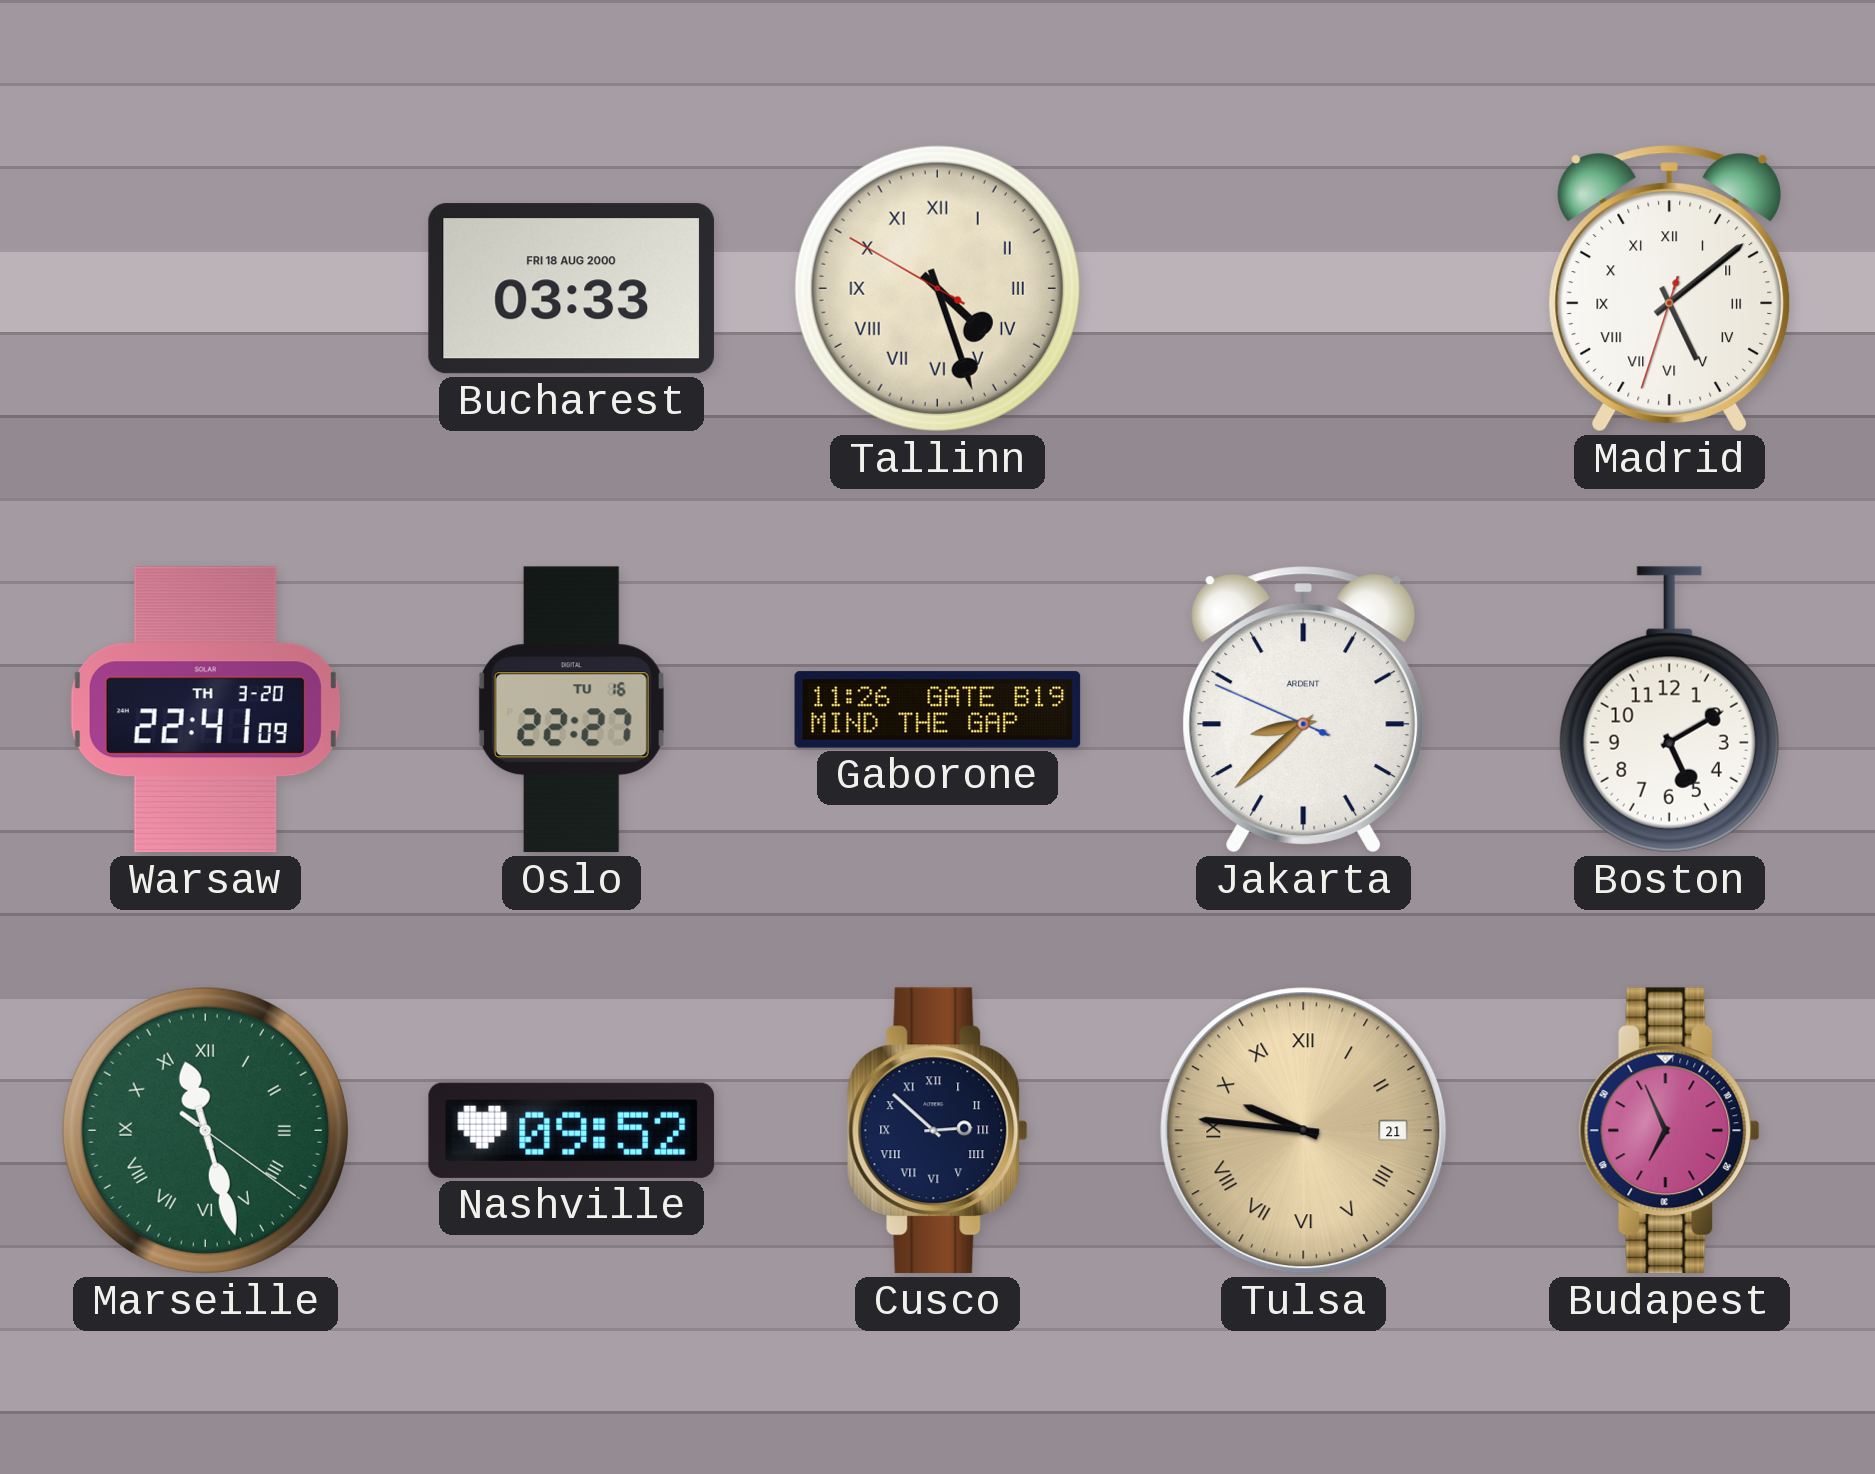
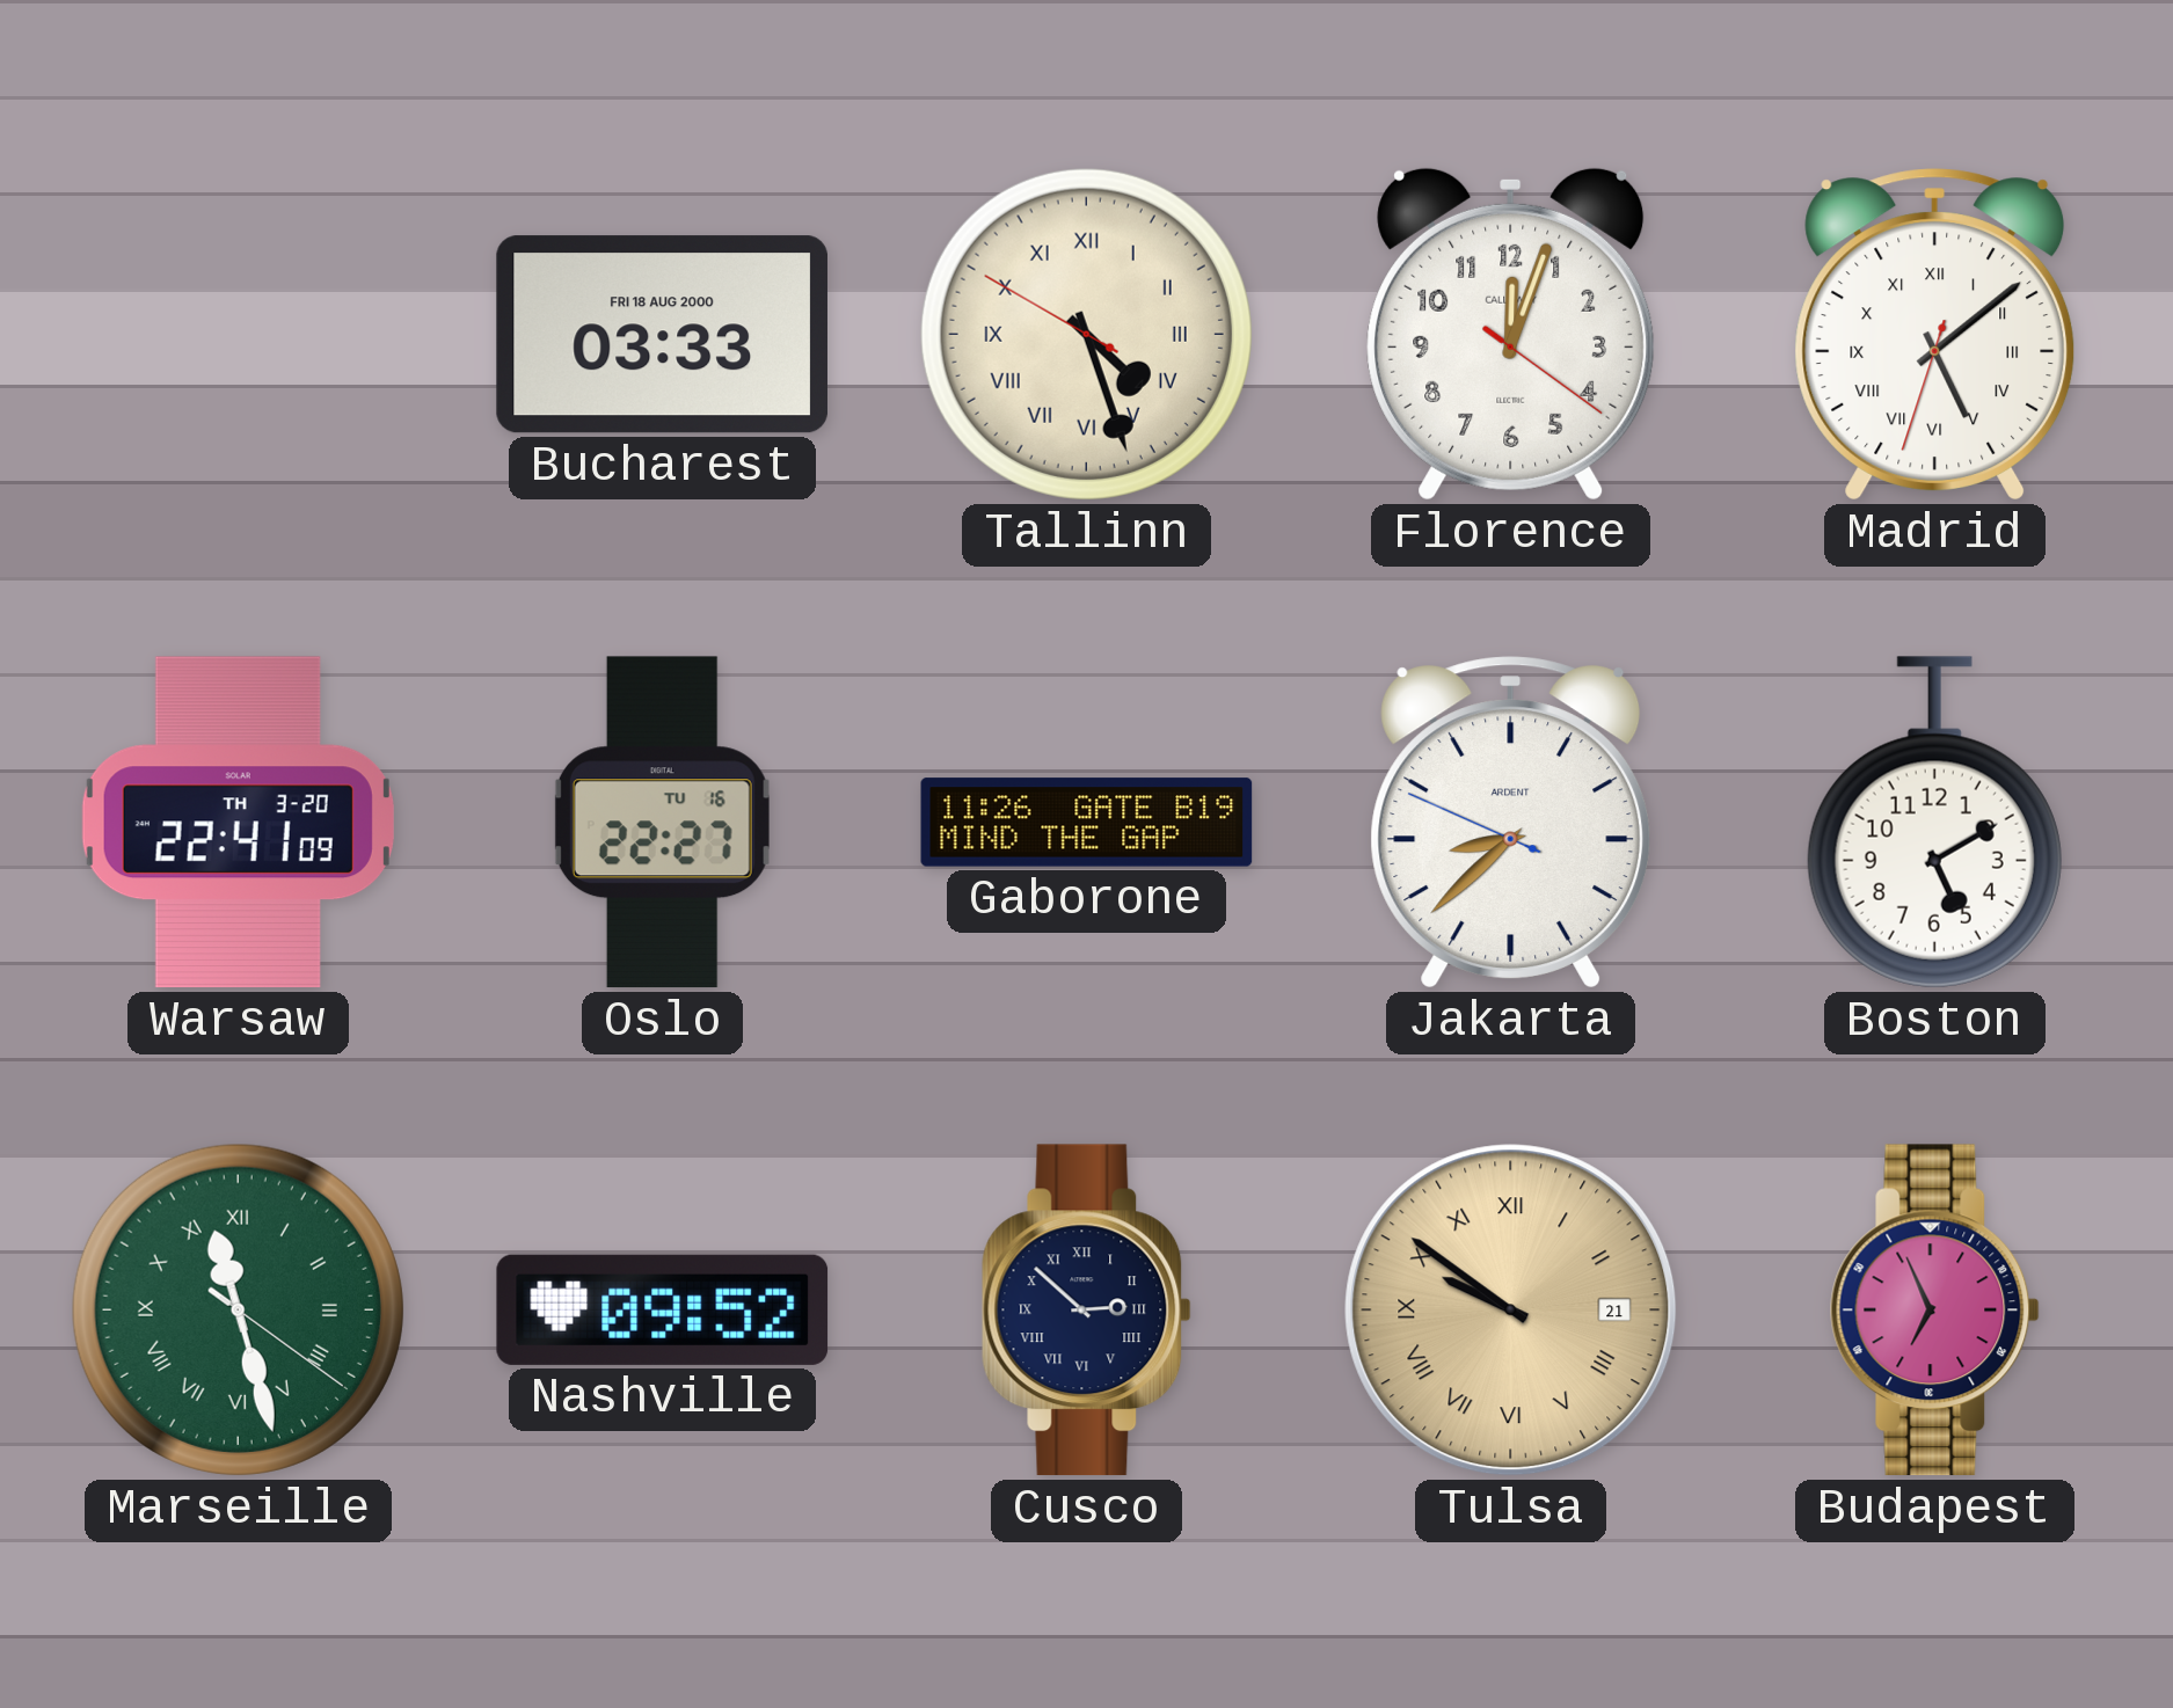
Florence: none -> 12:03 (1511, 334)
Tulsa: 9:46 -> 9:51 (1511, 1311)
